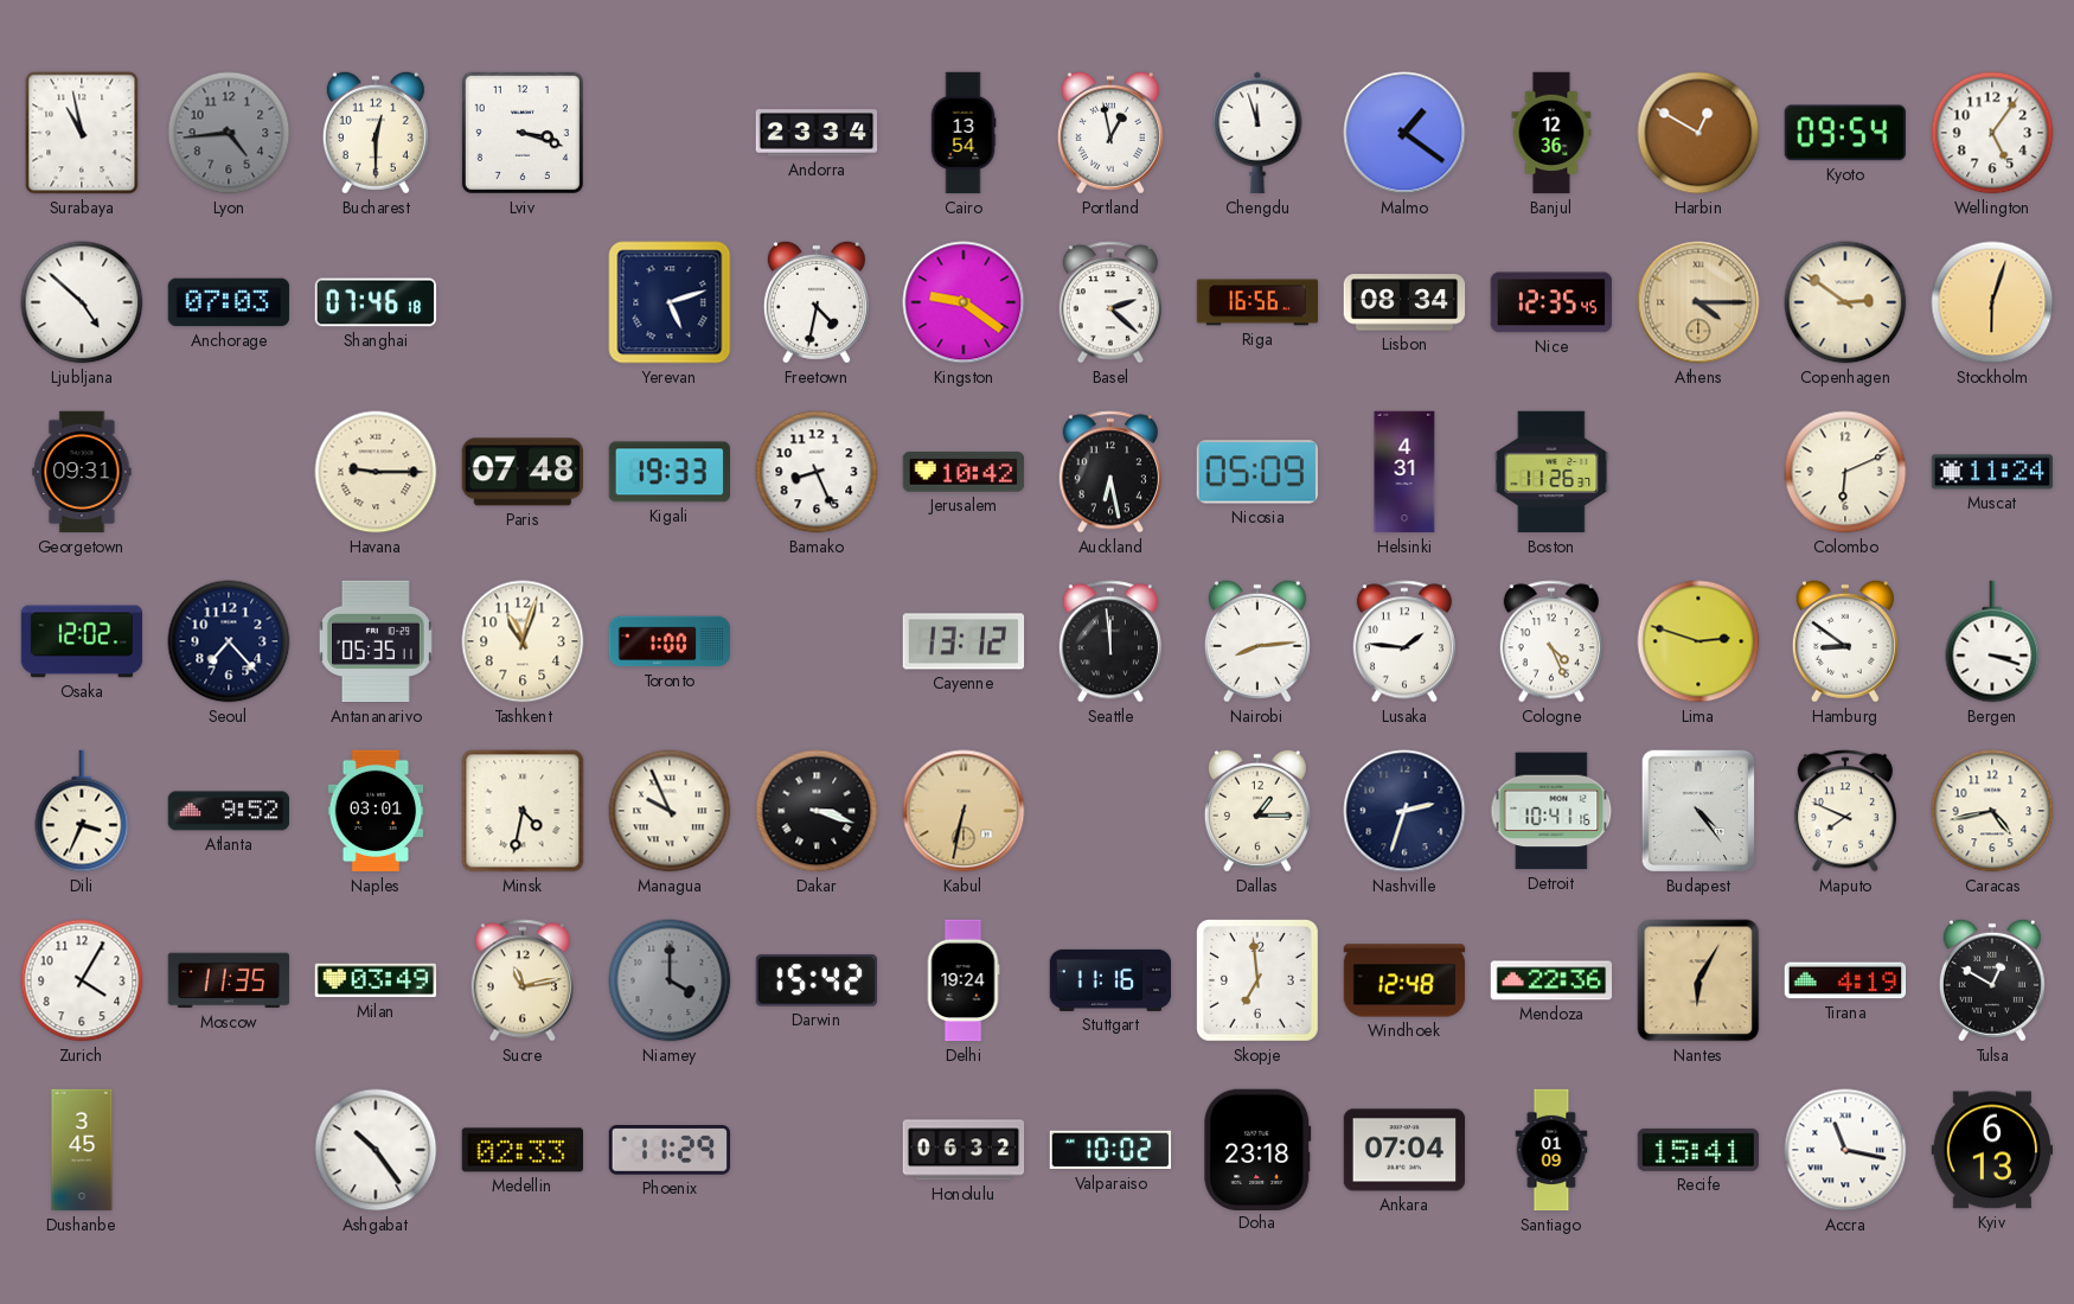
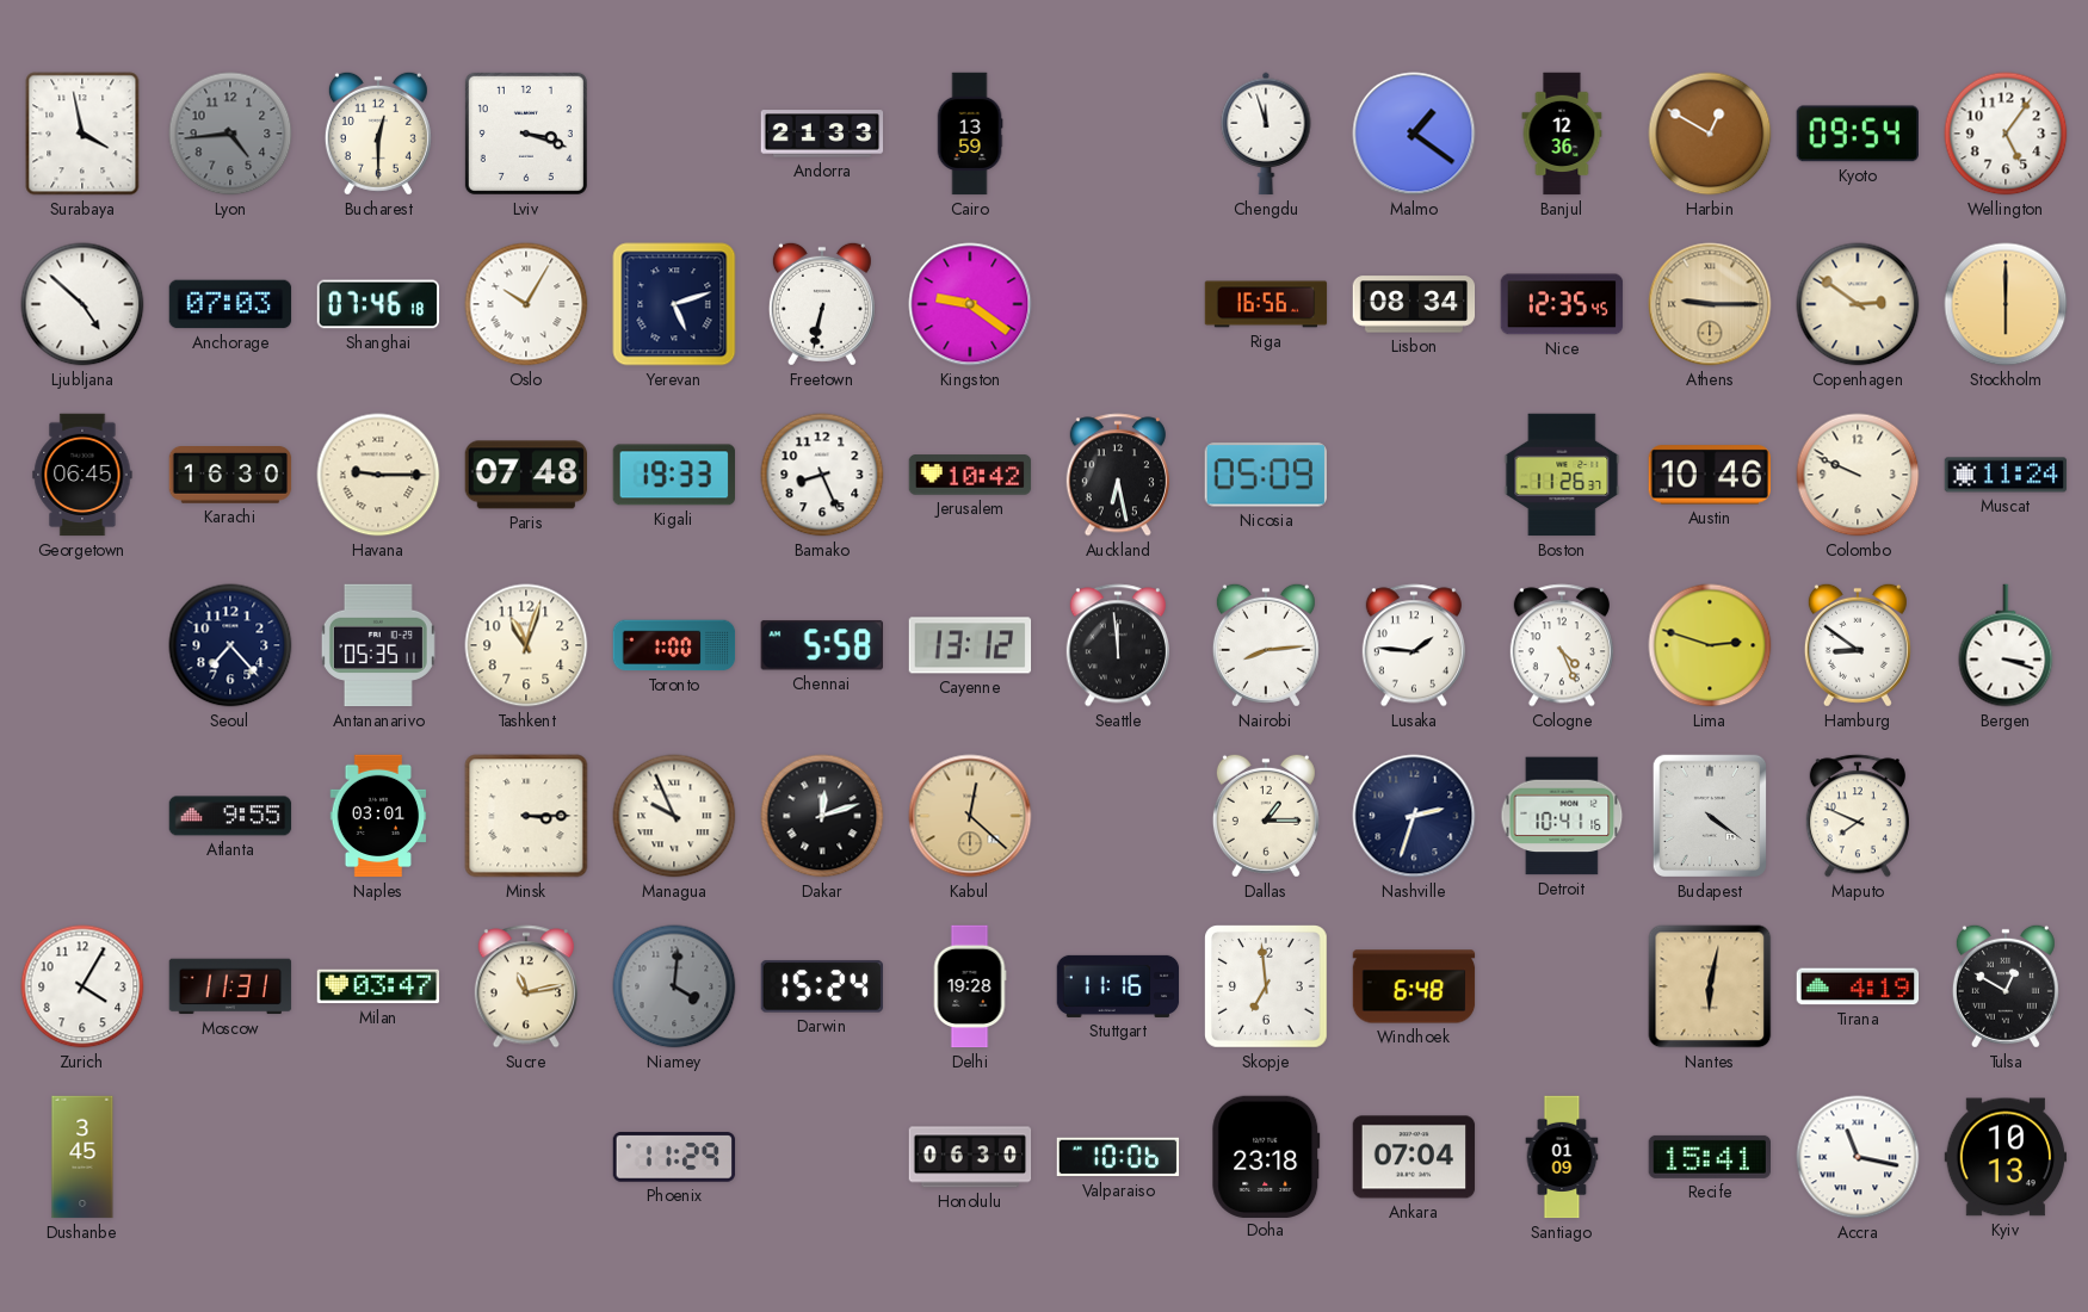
Surabaya: 10:58 -> 3:58 (82, 134)
Andorra: 23:34 -> 21:33 (822, 134)
Cairo: 13:54 -> 13:59 (970, 134)
Portland: 12:58 -> none (1110, 133)
Oslo: none -> 10:05 (526, 304)
Freetown: 4:32 -> 6:32 (822, 304)
Basel: 2:22 -> none (1110, 302)
Athens: 4:15 -> 9:15 (1710, 304)
Stockholm: 6:03 -> 6:00 (2006, 304)
Georgetown: 09:31 -> 06:45 (82, 475)
Karachi: none -> 16:30 (230, 476)
Helsinki: 4:31 -> none (1404, 472)
Austin: none -> 10:46 (1709, 475)
Colombo: 6:11 -> 9:49 (1858, 475)
Osaka: 12:02 -> none (82, 641)
Chennai: none -> 5:58 (822, 645)
Dili: 3:34 -> none (82, 811)
Atlanta: 9:52 -> 9:55 (230, 816)
Minsk: 4:32 -> 3:15 (526, 816)
Dakar: 3:18 -> 12:12 (822, 816)
Kabul: 6:32 -> 12:22 (970, 816)
Budapest: 4:24 -> 4:21 (1709, 816)
Caracas: 4:43 -> none (1992, 811)
Moscow: 11:35 -> 11:31 (230, 986)
Milan: 03:49 -> 03:47 (378, 986)
Niamey: 4:00 -> 4:01 (674, 986)
Darwin: 15:42 -> 15:24 (821, 986)
Delhi: 19:24 -> 19:28 (970, 986)
Windhoek: 12:48 -> 6:48 (1414, 986)
Mendoza: 22:36 -> none (1551, 980)
Nantes: 6:05 -> 6:02 (1710, 986)
Ashgabat: 10:24 -> none (376, 1150)
Medellin: 02:33 -> none (521, 1150)
Honolulu: 06:32 -> 06:30 (970, 1157)
Valparaiso: 10:02 -> 10:06 (1118, 1157)
Kyiv: 6:13 -> 10:13 (2006, 1157)
